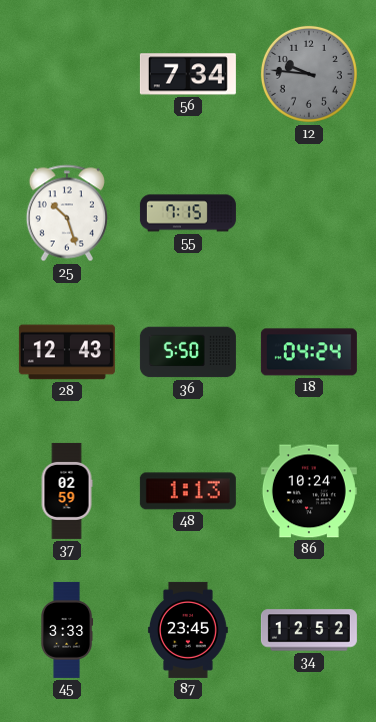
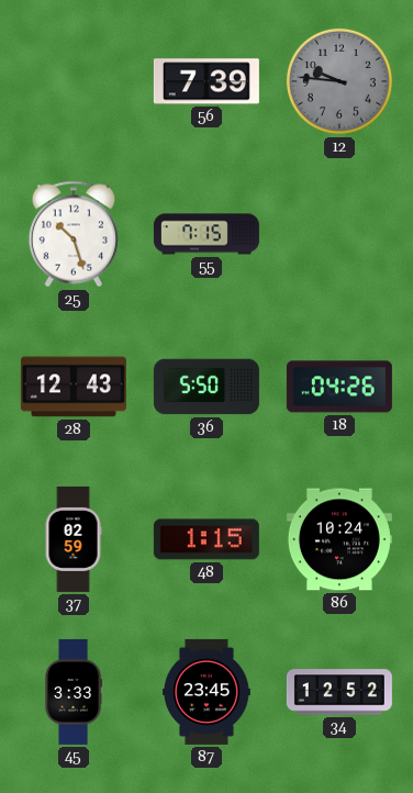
56: 7:34 -> 7:39 (206, 81)
18: 04:24 -> 04:26 (339, 387)
48: 1:13 -> 1:15 (206, 539)
